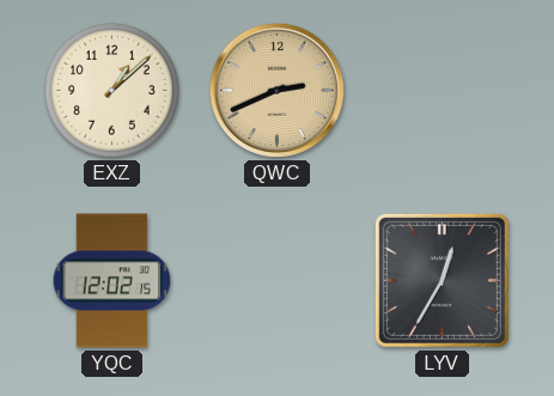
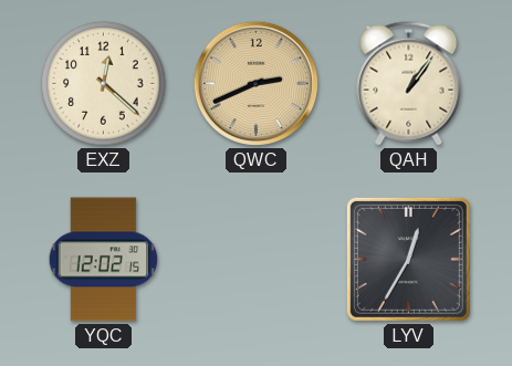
EXZ: 1:08 -> 12:22 (104, 84)
QAH: none -> 1:06 (409, 84)
